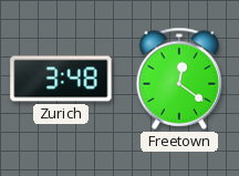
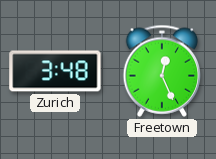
Freetown: 12:21 -> 12:26 (162, 71)
